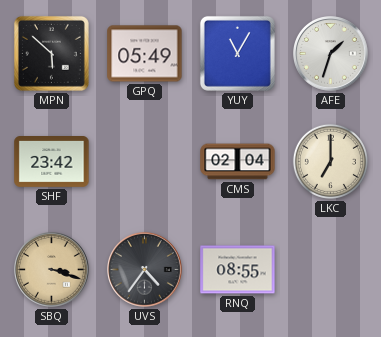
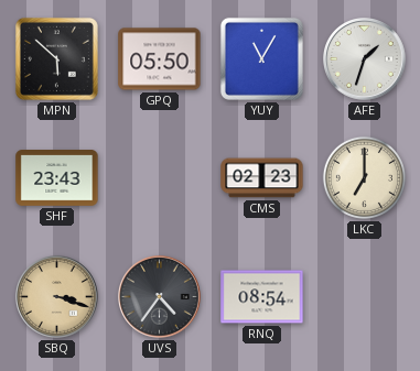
GPQ: 05:49 -> 05:50 (160, 59)
SHF: 23:42 -> 23:43 (57, 178)
CMS: 02:04 -> 02:23 (262, 178)
RNQ: 08:55 -> 08:54 (262, 297)
